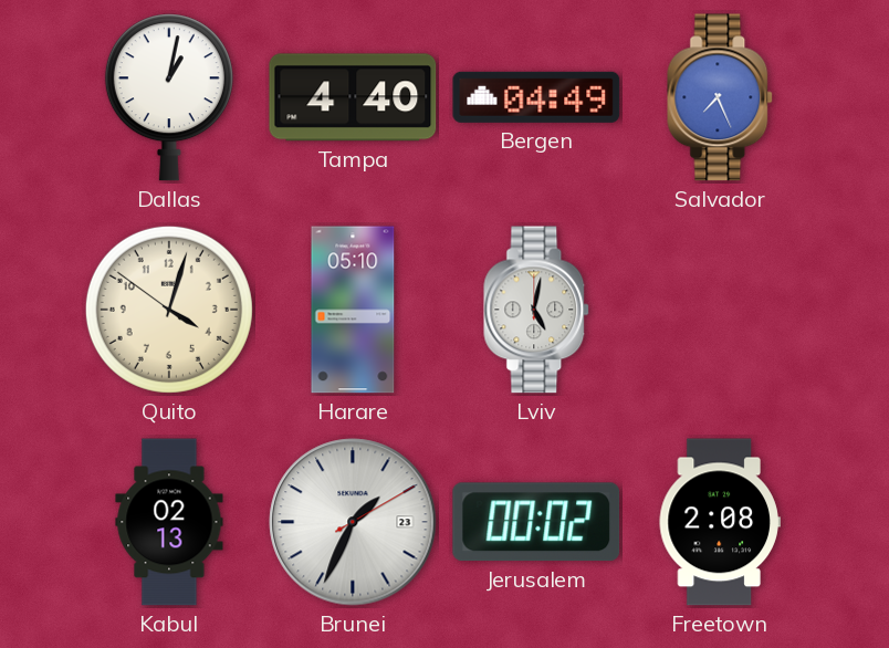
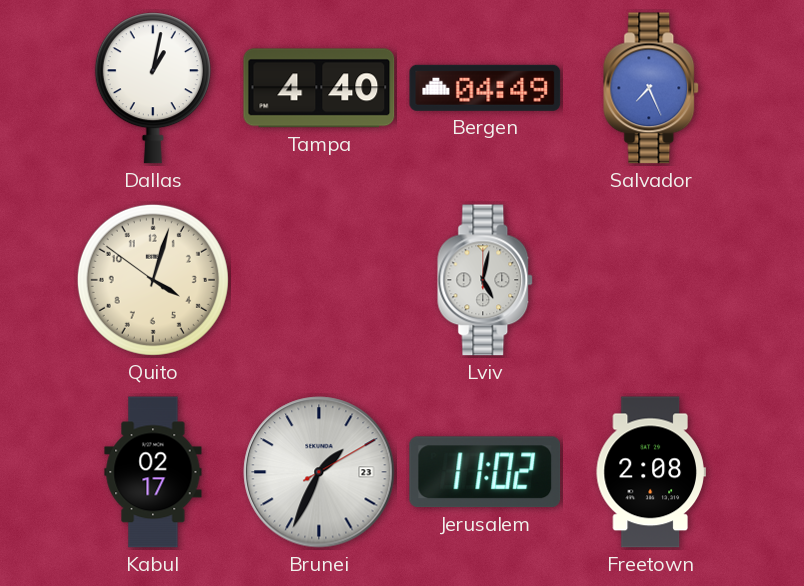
Harare: 05:10 -> none (353, 310)
Kabul: 02:13 -> 02:17 (153, 472)
Jerusalem: 00:02 -> 11:02 (485, 472)
